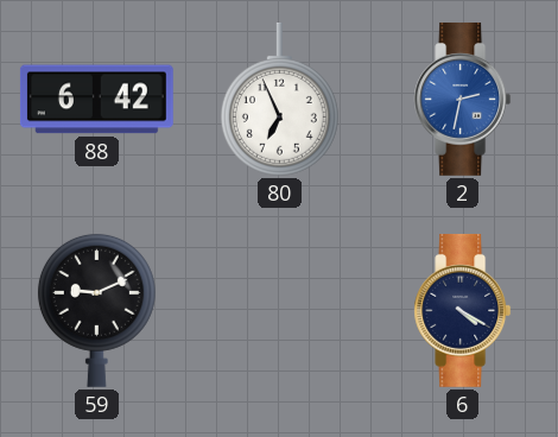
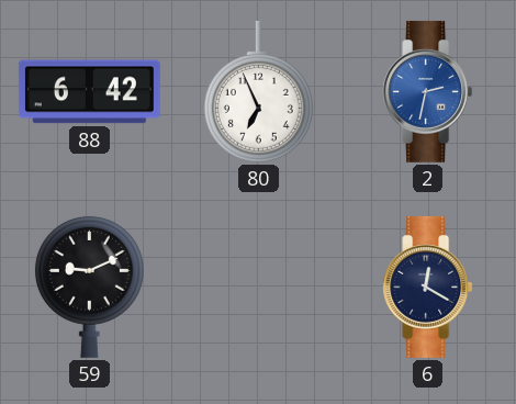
6: 4:20 -> 12:20 (428, 287)
